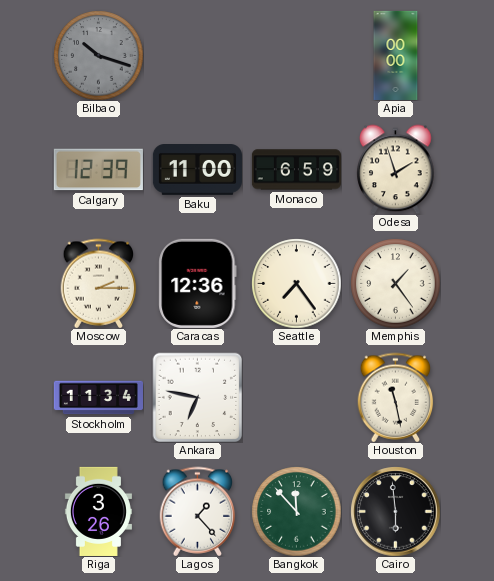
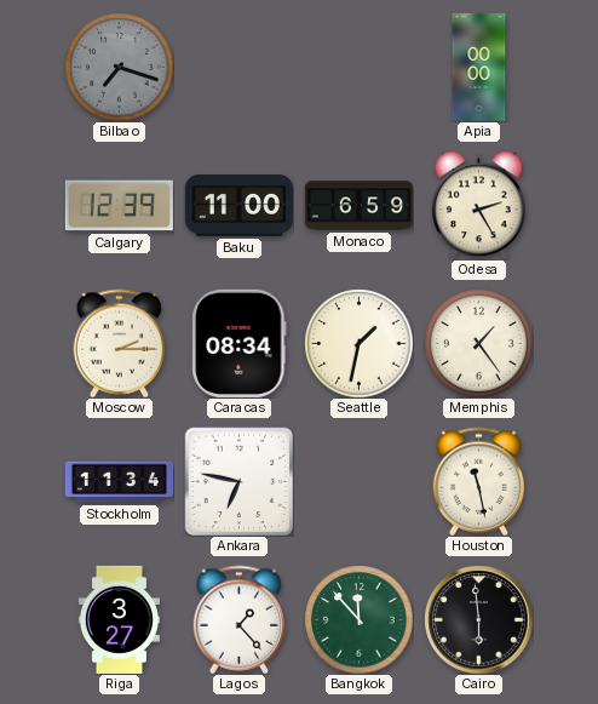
Bilbao: 10:18 -> 7:18 (119, 67)
Odesa: 1:57 -> 2:25 (479, 205)
Caracas: 12:36 -> 08:34 (240, 343)
Seattle: 7:24 -> 1:32 (358, 343)
Riga: 3:26 -> 3:27 (119, 619)
